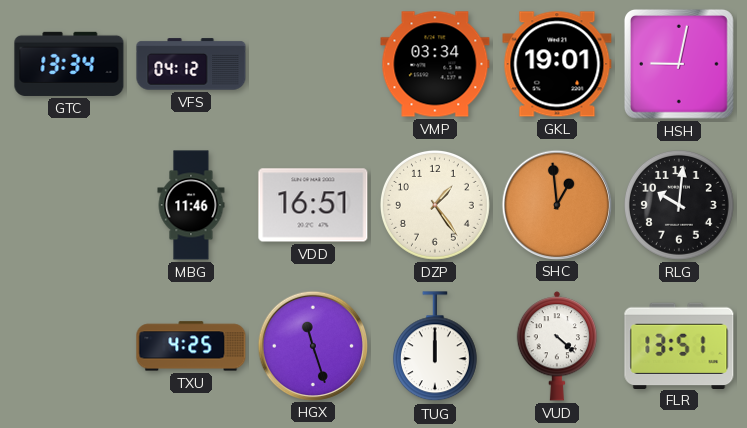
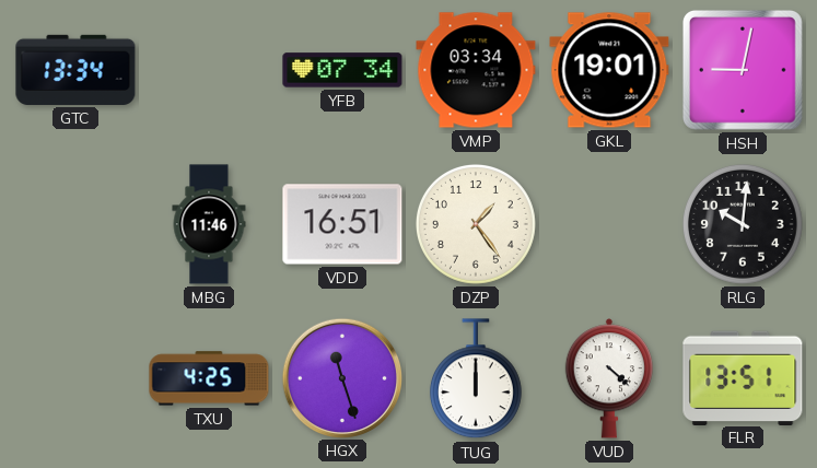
VFS: 04:12 -> none (191, 64)
YFB: none -> 07:34 (342, 70)
SHC: 12:59 -> none (556, 204)
